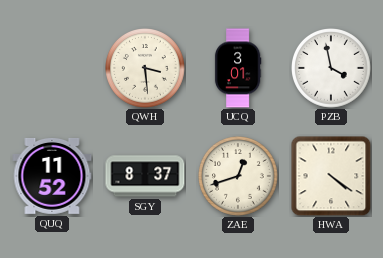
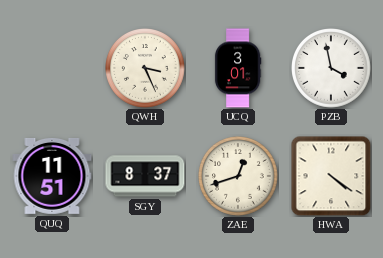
QWH: 3:29 -> 3:26 (146, 69)
QUQ: 11:52 -> 11:51 (52, 176)
